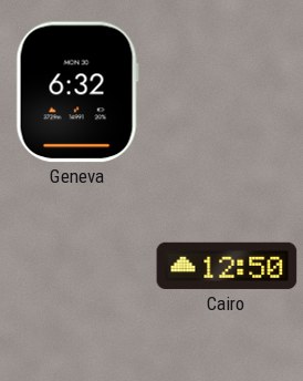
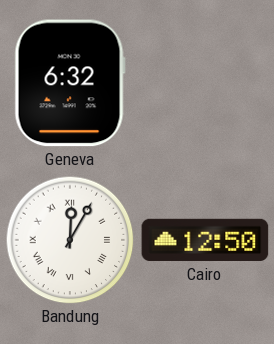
Bandung: none -> 12:05 (70, 240)
